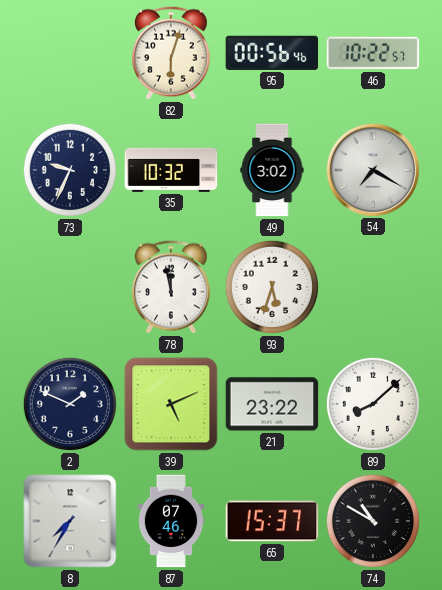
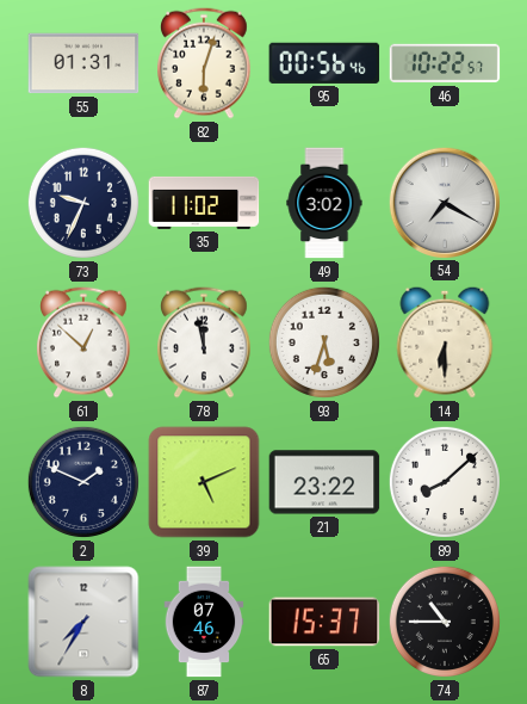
55: none -> 01:31 (83, 63)
35: 10:32 -> 11:02 (204, 203)
61: none -> 12:52 (85, 342)
14: none -> 6:30 (445, 342)
74: 10:50 -> 10:45 (445, 622)
